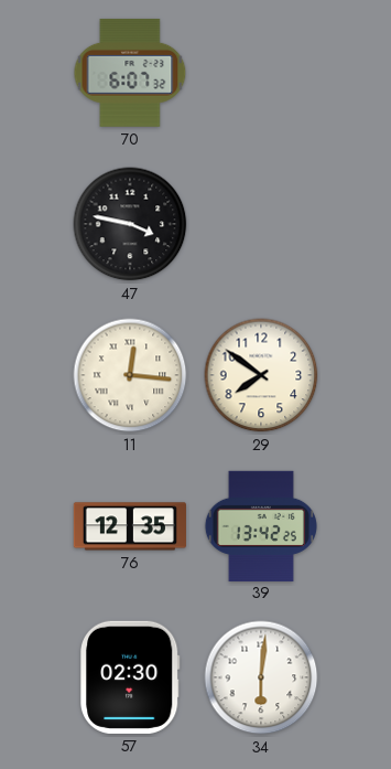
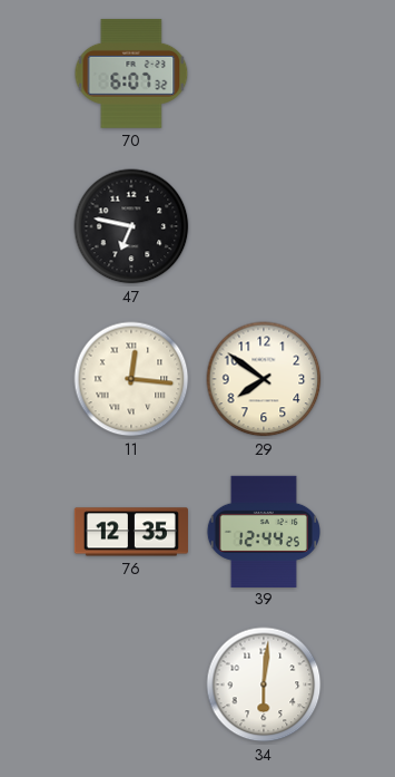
47: 3:47 -> 6:47 (131, 226)
39: 13:42 -> 12:44 (264, 531)
57: 02:30 -> none (131, 677)
